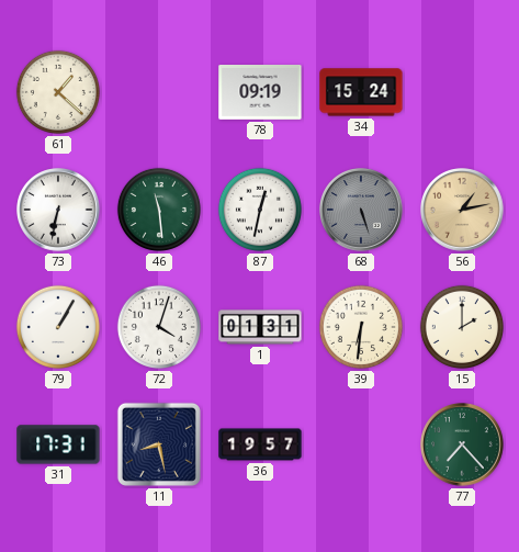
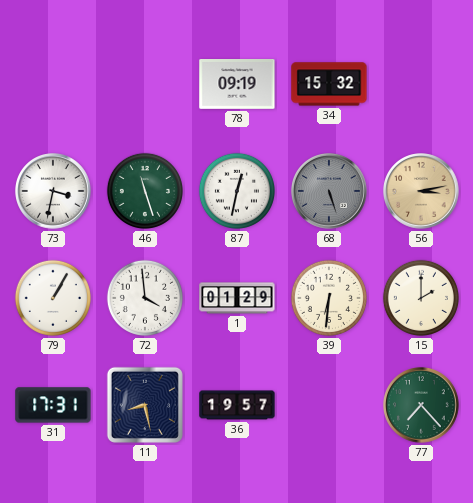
61: 1:22 -> none (58, 92)
34: 15:24 -> 15:32 (329, 84)
73: 6:32 -> 3:32 (53, 191)
46: 11:29 -> 11:27 (145, 191)
56: 1:13 -> 3:13 (421, 191)
72: 4:03 -> 3:59 (145, 298)
1: 01:31 -> 01:29 (237, 298)
